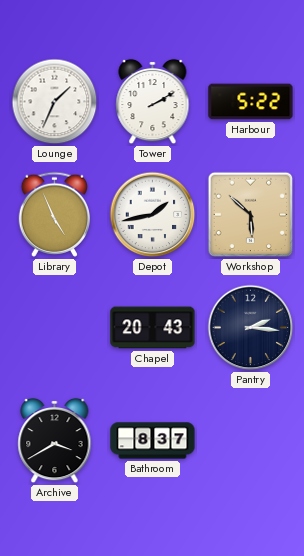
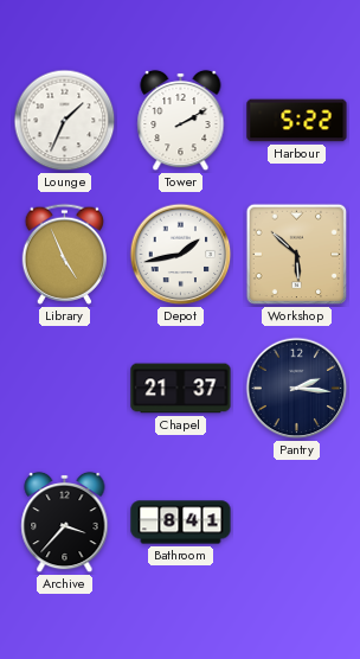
Chapel: 20:43 -> 21:37 (181, 389)
Archive: 3:40 -> 3:37 (65, 523)
Bathroom: 8:37 -> 8:41 (181, 523)
